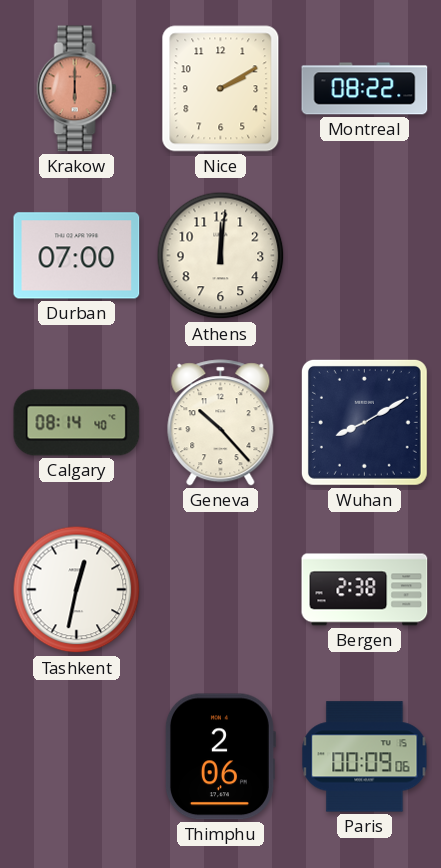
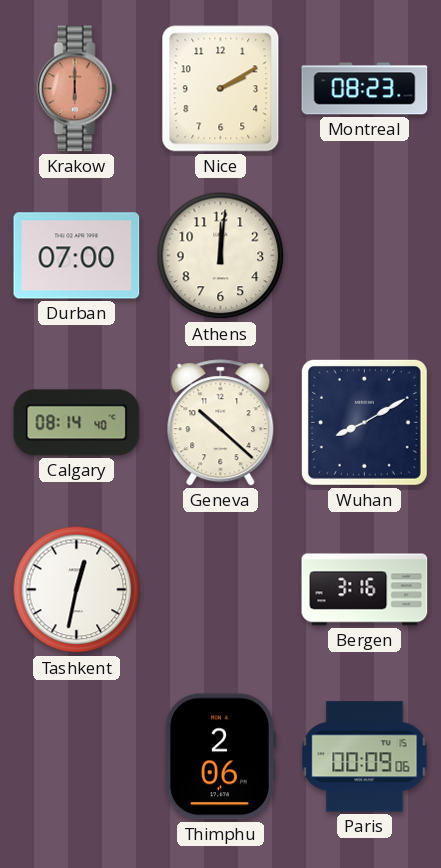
Montreal: 08:22 -> 08:23 (365, 89)
Geneva: 10:23 -> 10:22 (221, 423)
Bergen: 2:38 -> 3:16 (365, 590)
